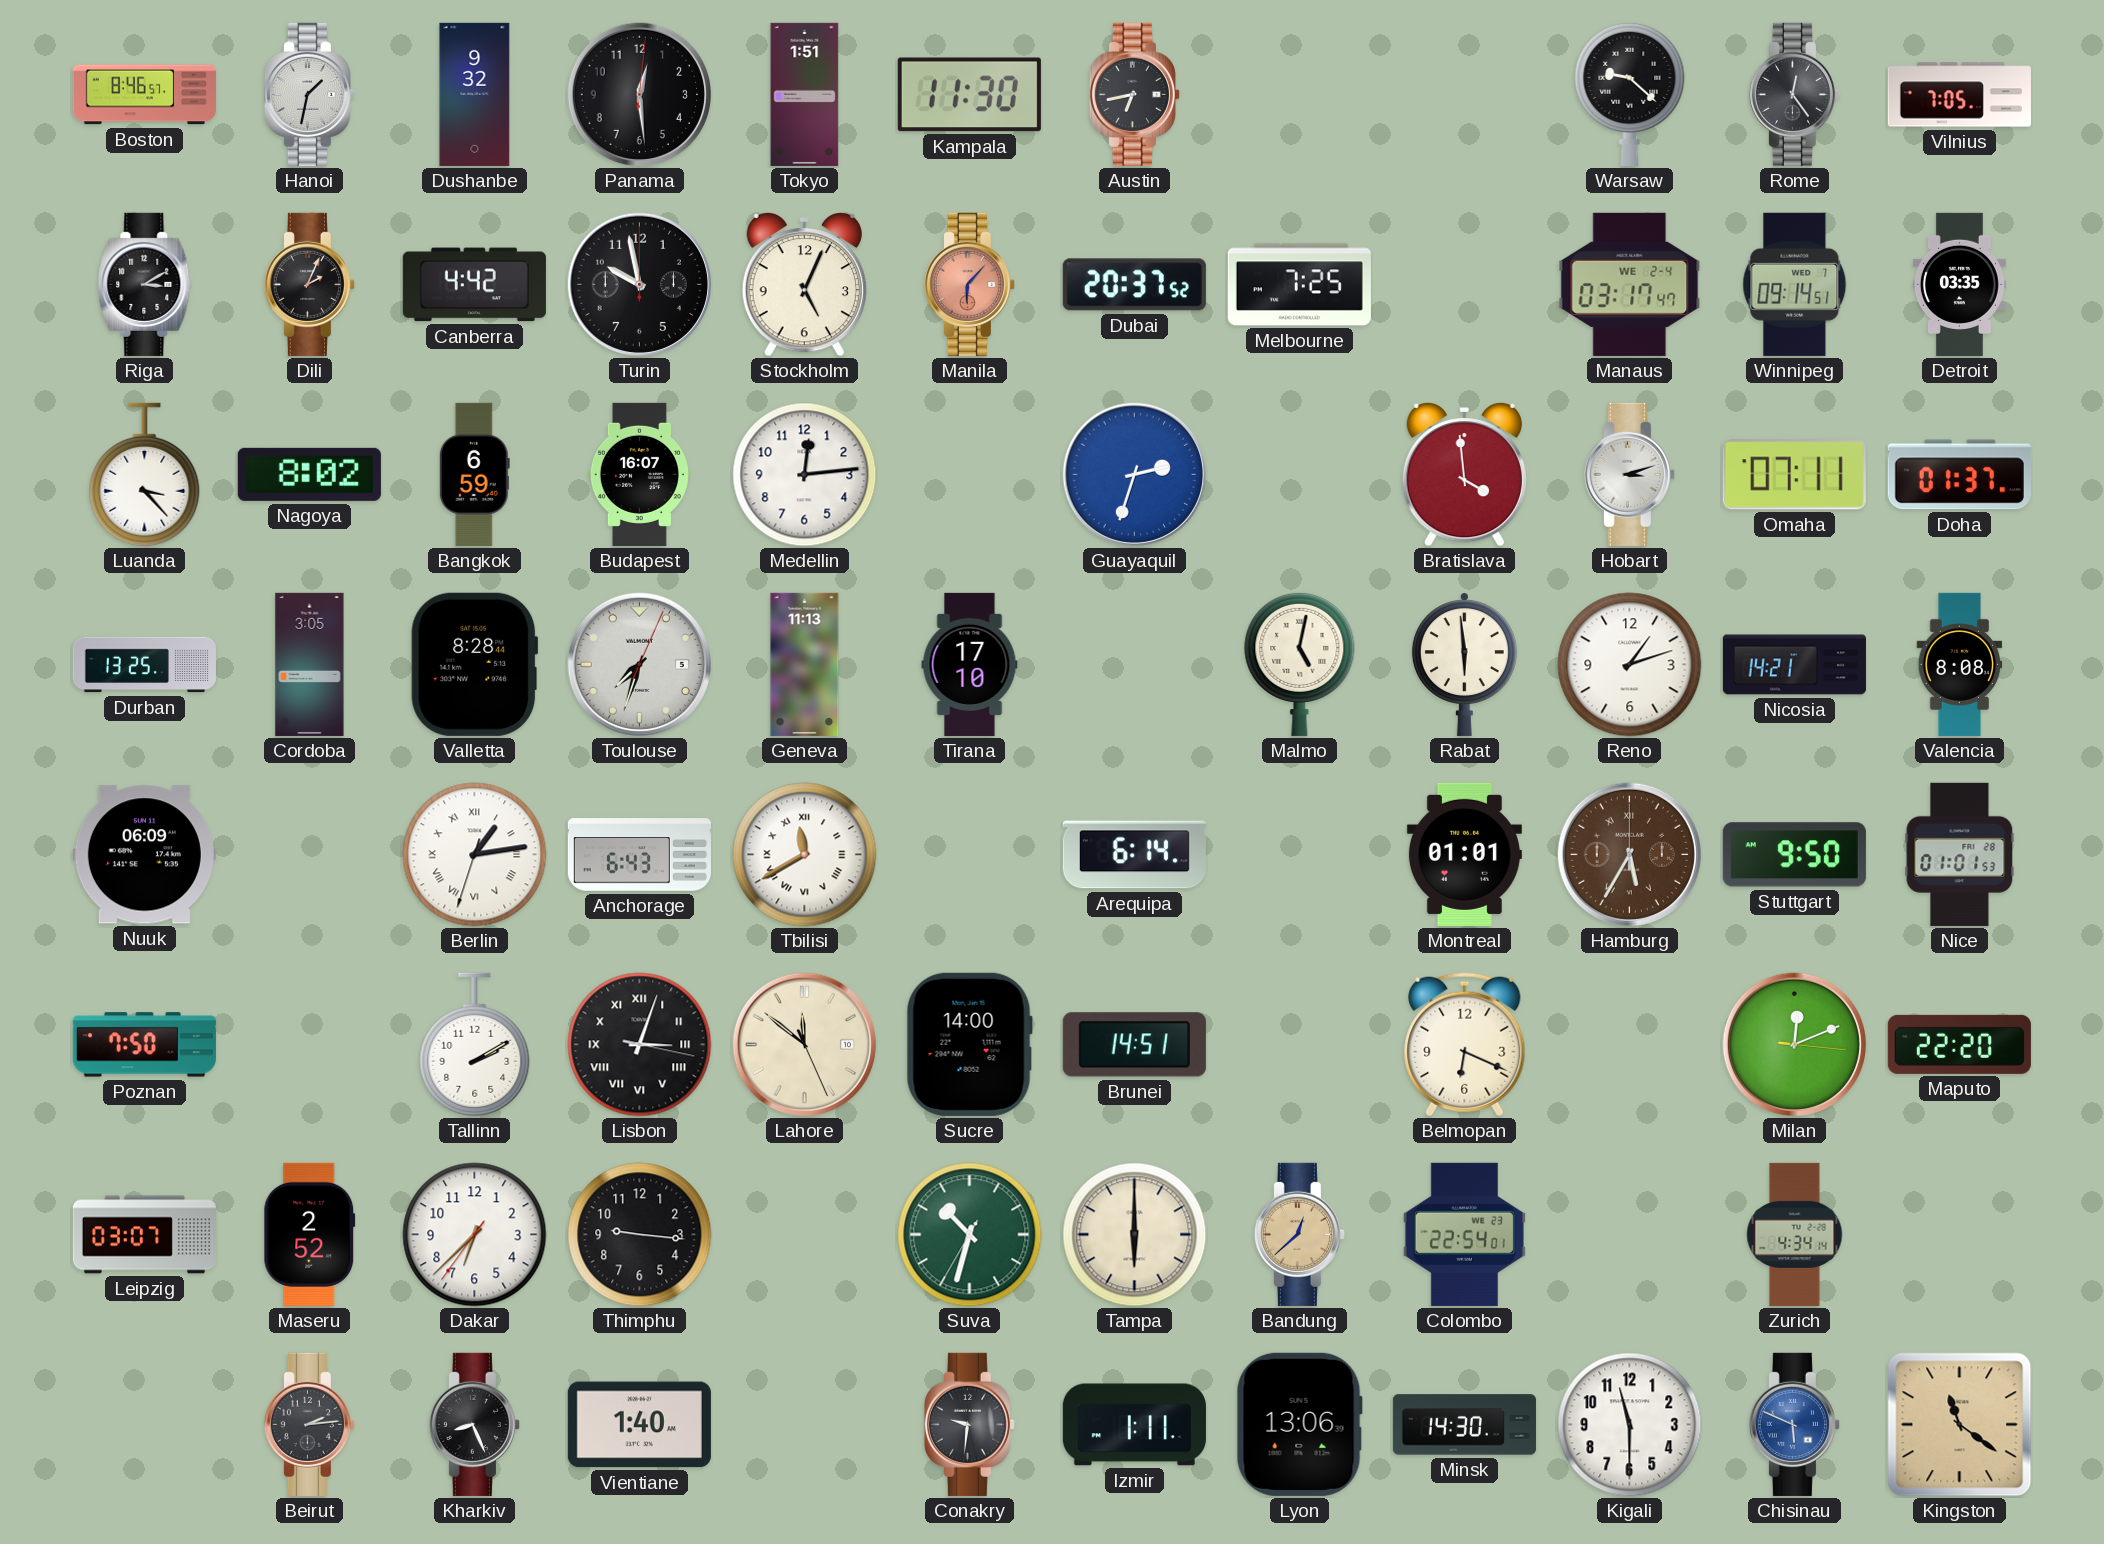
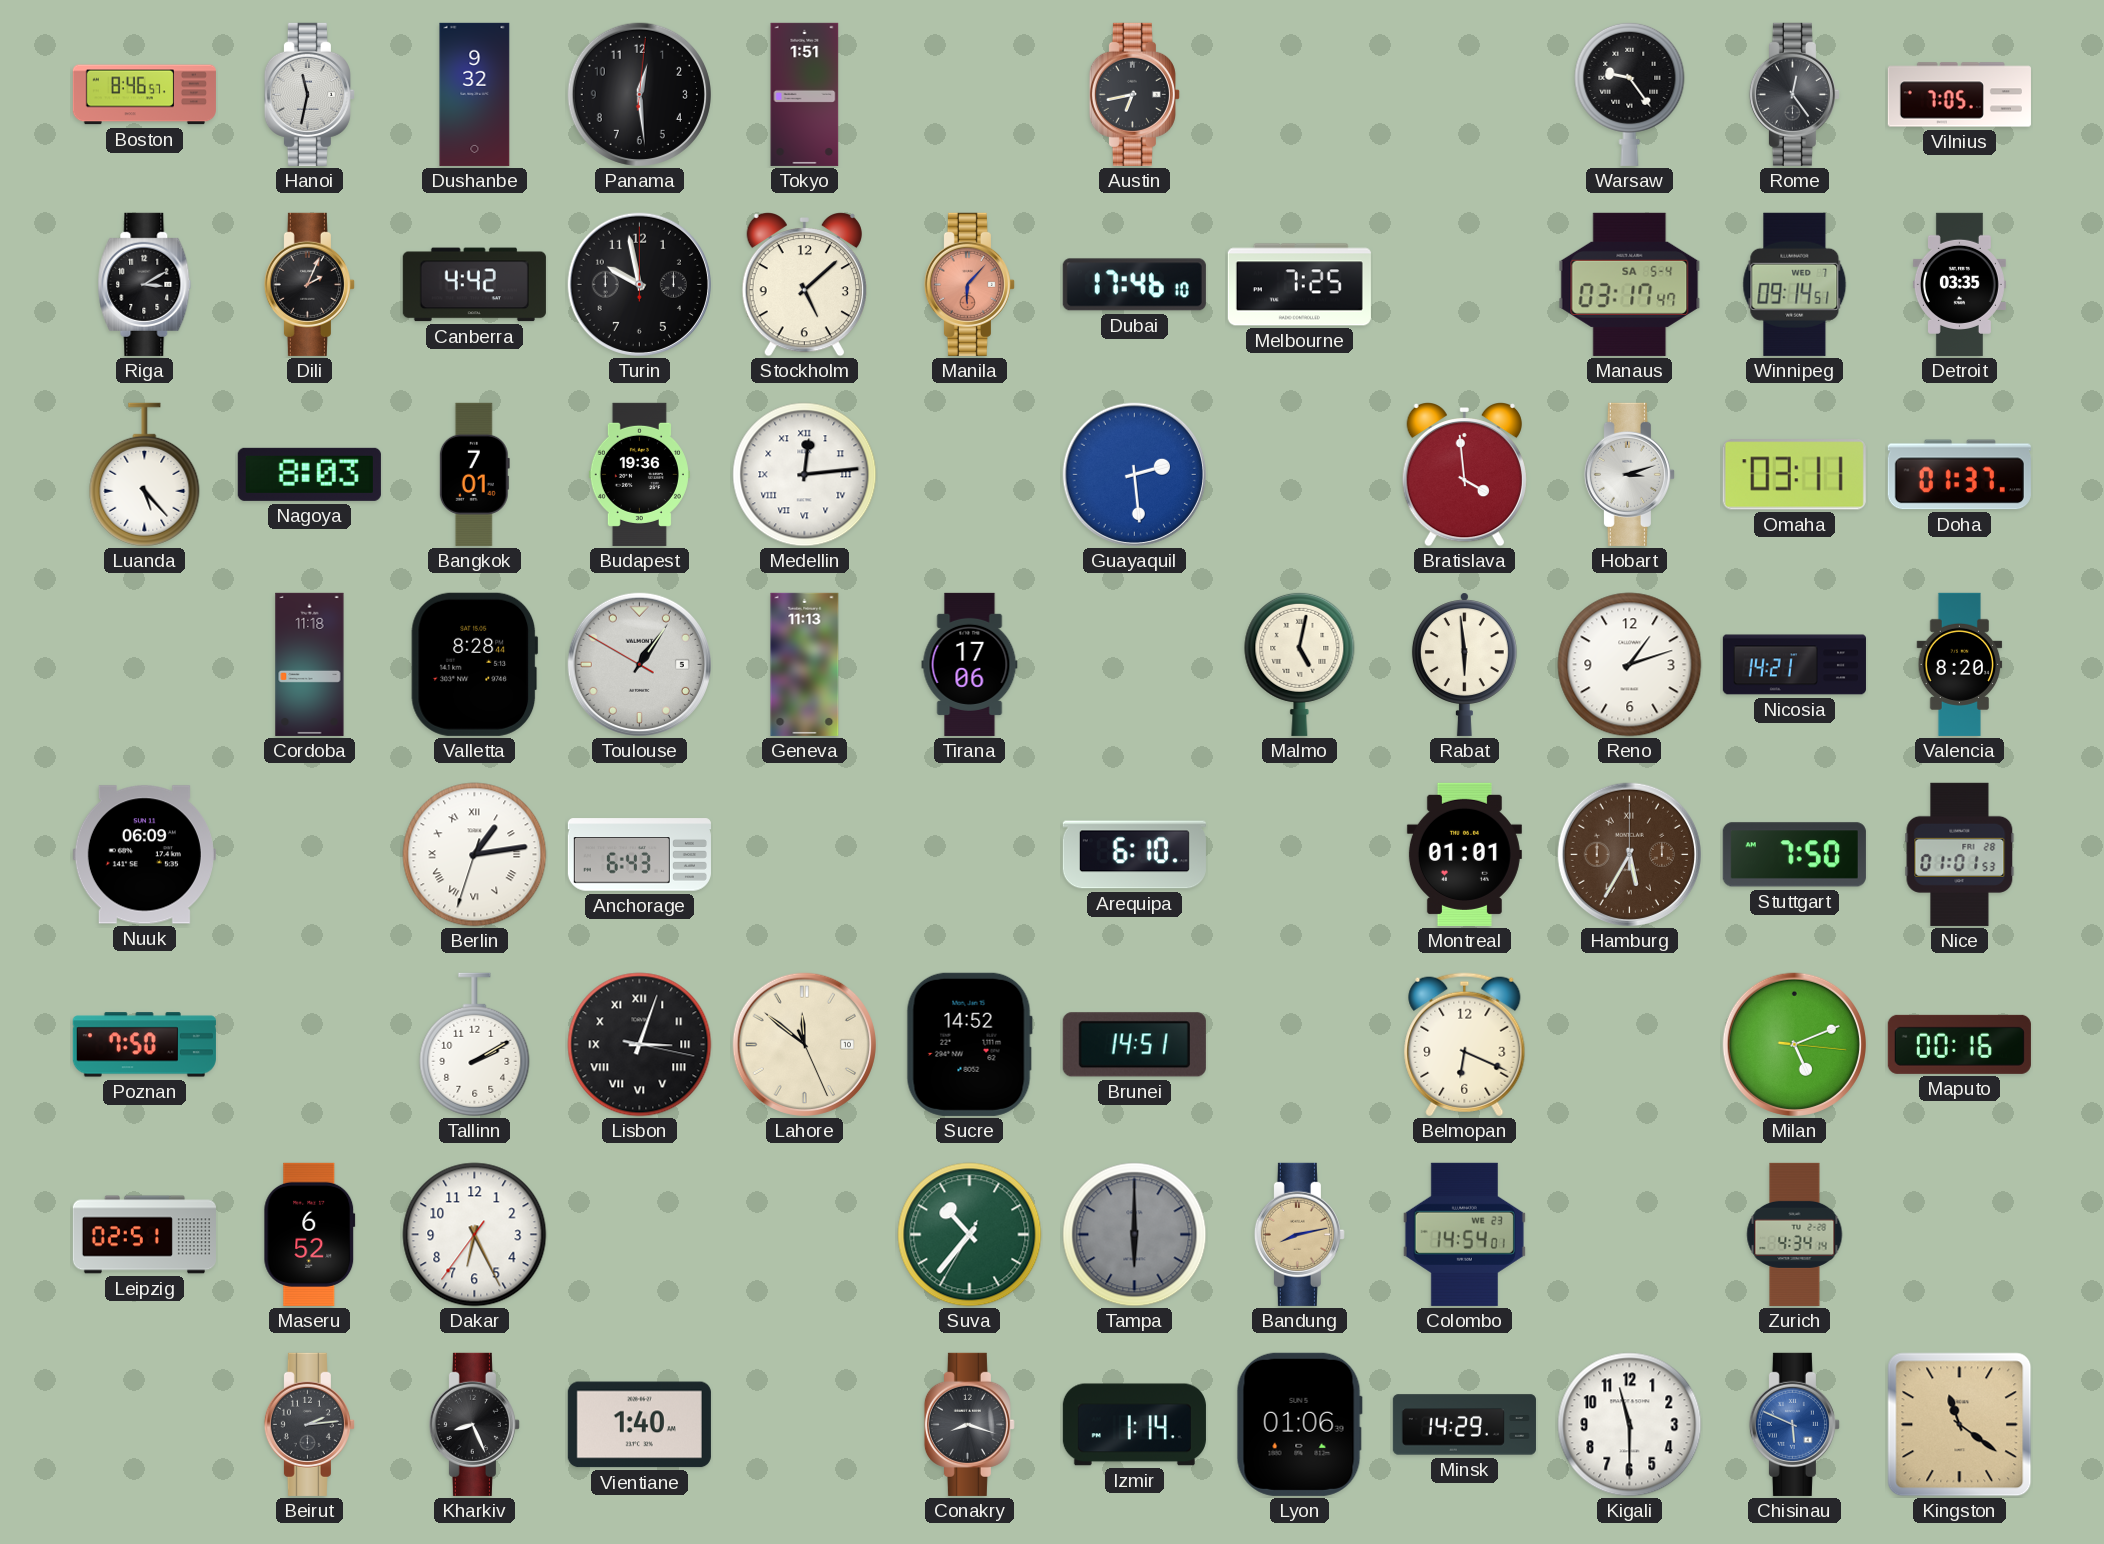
Hanoi: 1:32 -> 11:32 (309, 94)
Kampala: 11:30 -> none (969, 95)
Warsaw: 9:22 -> 9:24 (1630, 94)
Stockholm: 5:04 -> 5:08 (804, 285)
Dubai: 20:37 -> 17:46 (1134, 285)
Manaus date: WE 2-4 -> SA 5-4 (1630, 284)
Luanda: 3:23 -> 5:23 (145, 475)
Nagoya: 8:02 -> 8:03 (309, 474)
Bangkok: 6:59 -> 7:01 (474, 474)
Budapest: 16:07 -> 19:36 (639, 474)
Medellin numerals: Arabic -> Roman (805, 475)
Guayaquil: 2:33 -> 2:29 (1134, 474)
Omaha: 07:11 -> 03:11 (1794, 475)
Durban: 13:25 -> none (144, 665)
Cordoba: 3:05 -> 11:18 (310, 664)
Toulouse: 7:33 -> 1:05 (639, 664)
Tirana: 17:10 -> 17:06 (970, 664)
Valencia: 8:08 -> 8:20 (1960, 664)
Tbilisi: 11:40 -> none (805, 855)
Arequipa: 6:14 -> 6:10 (1134, 855)
Stuttgart: 9:50 -> 7:50 (1794, 855)
Sucre: 14:00 -> 14:52 (969, 1044)
Milan: 12:11 -> 5:11 (1794, 1044)
Maputo: 22:20 -> 00:16 (1959, 1044)
Leipzig: 03:07 -> 02:51 (144, 1235)
Maseru: 2:52 -> 6:52 (310, 1234)
Dakar: 6:37 -> 6:25 (475, 1235)
Thimphu: 9:16 -> none (640, 1235)
Suva: 10:32 -> 10:36 (970, 1235)
Tampa dial: cream -> grey (1135, 1235)
Bandung: 12:38 -> 8:13 (1299, 1234)
Colombo: 22:54 -> 14:54 (1464, 1234)
Conakry: 9:31 -> 8:18 (969, 1424)
Izmir: 1:11 -> 1:14 (1134, 1425)
Lyon: 13:06 -> 01:06 (1299, 1424)
Minsk: 14:30 -> 14:29 (1464, 1425)
